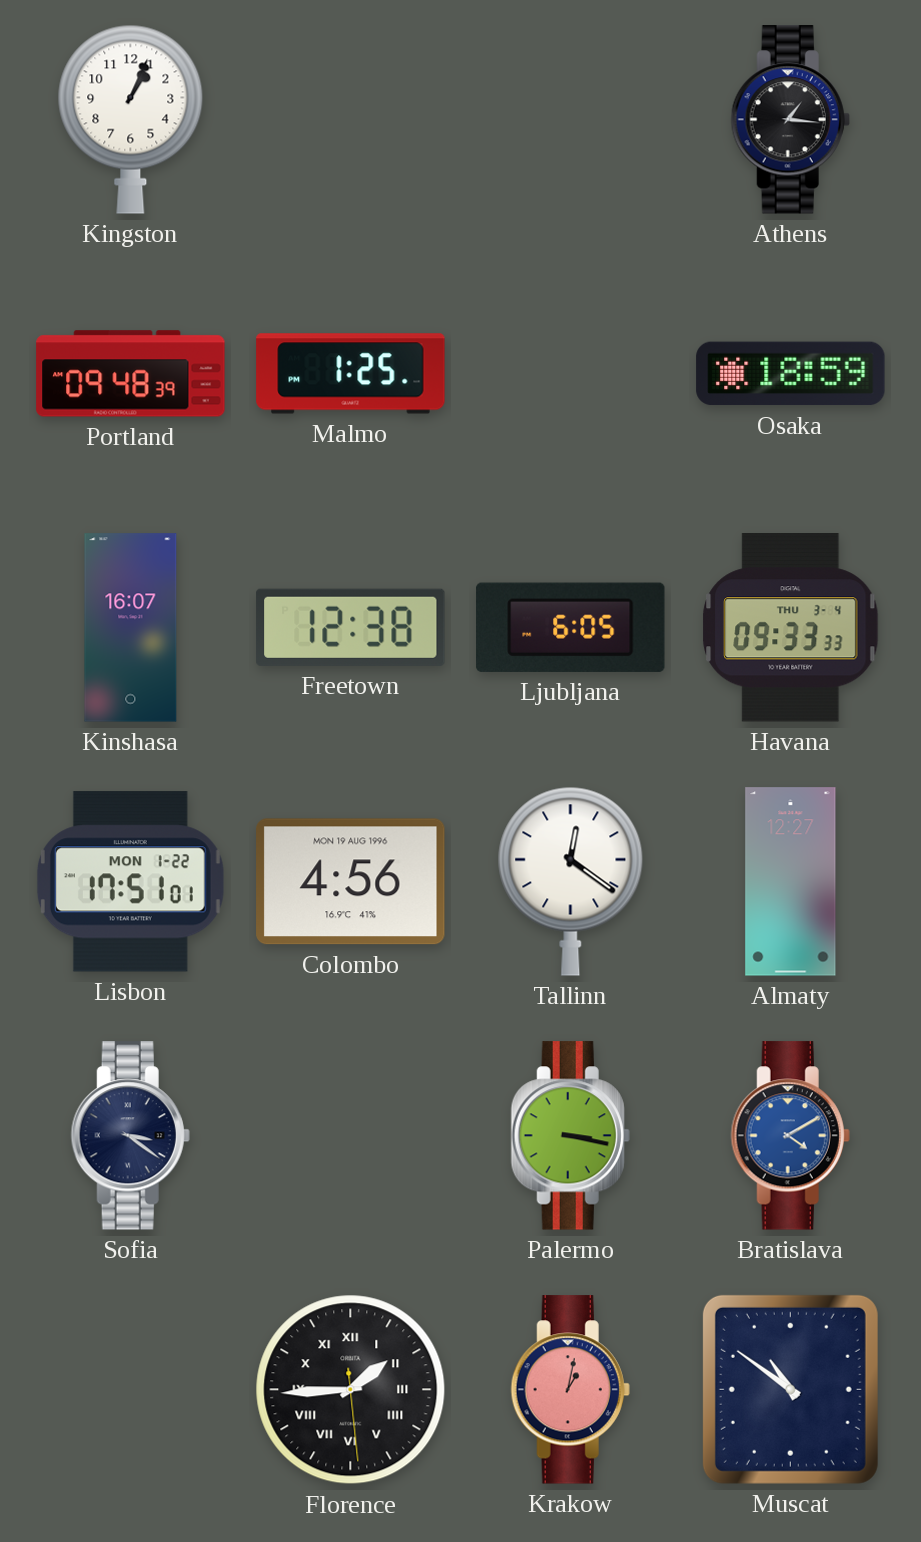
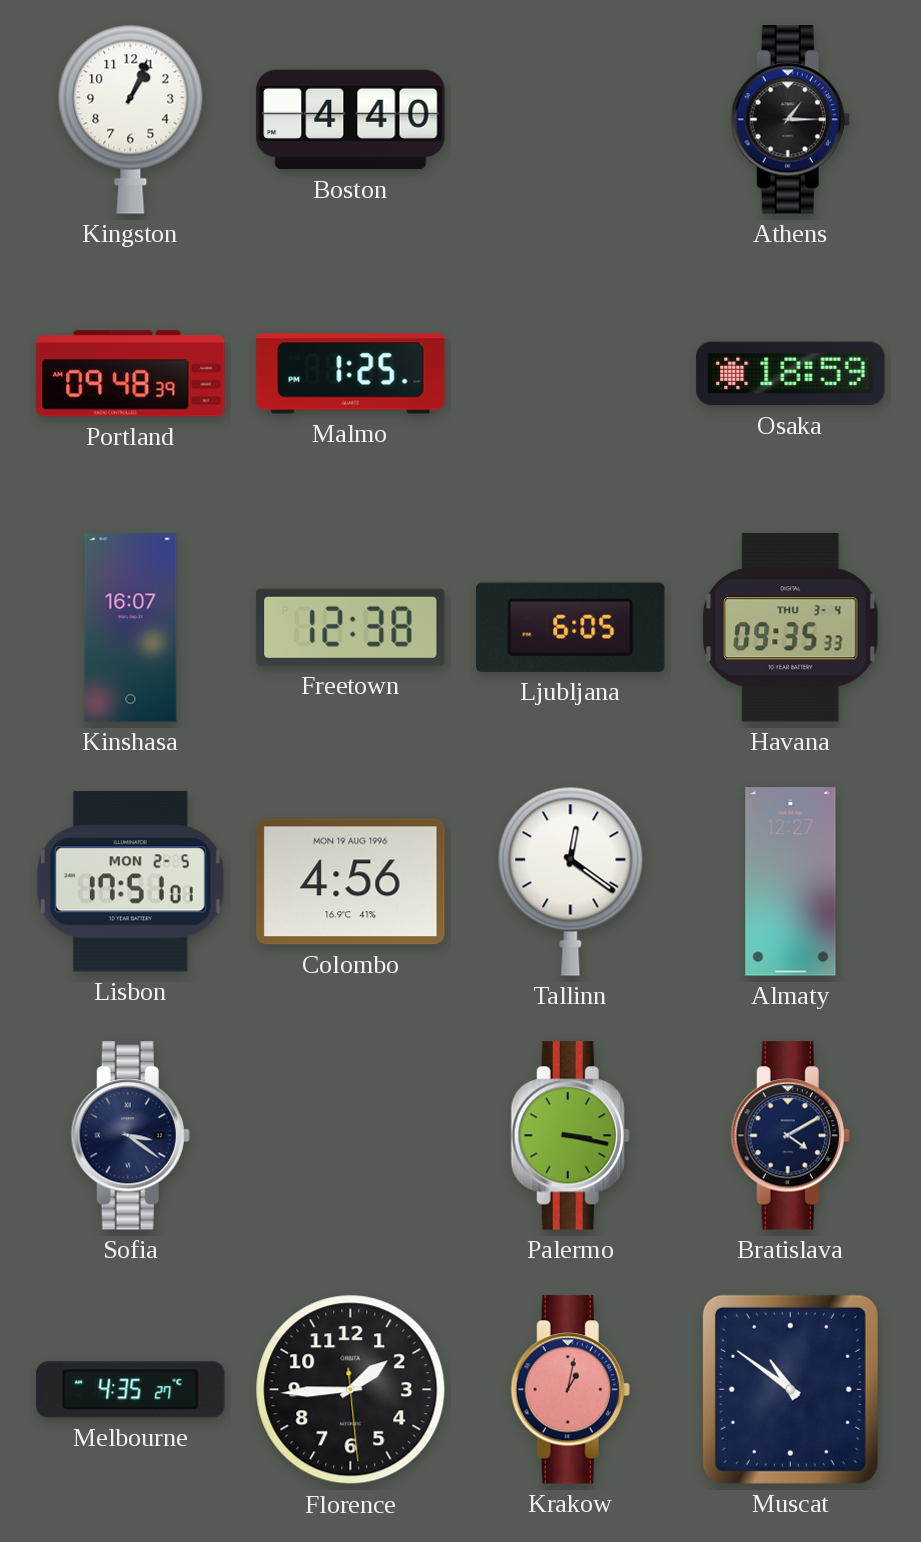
Boston: none -> 4:40 (351, 120)
Athens: 1:16 -> 1:15 (790, 120)
Havana: 09:33 -> 09:35 (791, 628)
Lisbon date: MON 1-22 -> MON 2-5 (130, 882)
Bratislava dial: blue -> navy (790, 1136)
Melbourne: none -> 4:35 (131, 1390)
Florence numerals: Roman -> Arabic (351, 1390)
